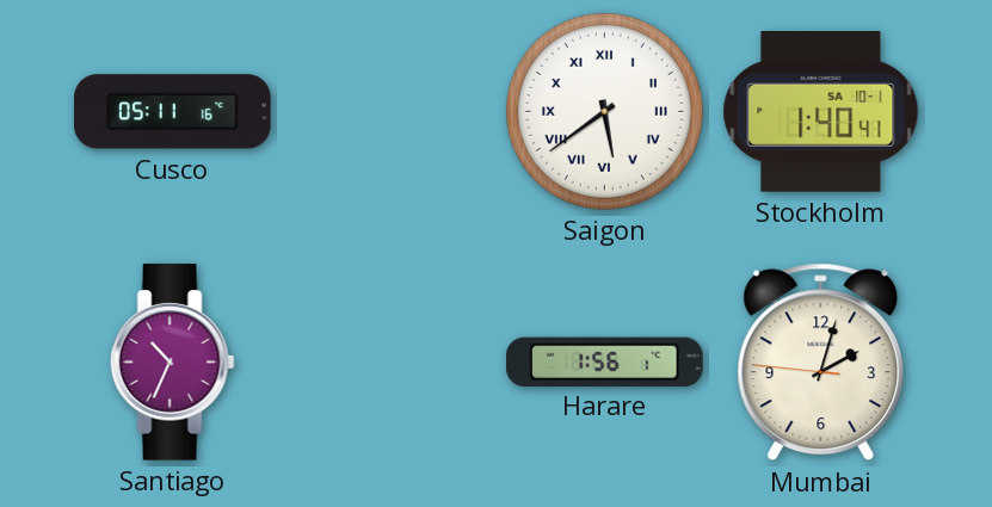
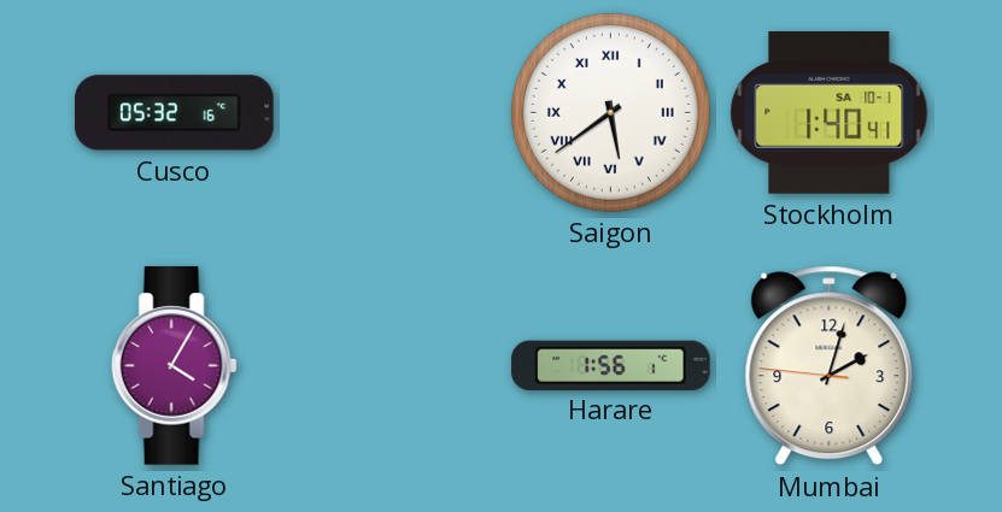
Cusco: 05:11 -> 05:32 (175, 113)
Santiago: 10:34 -> 4:05 (174, 366)
